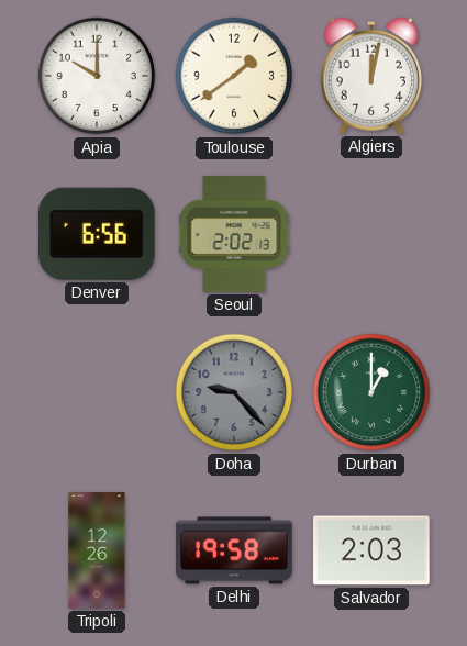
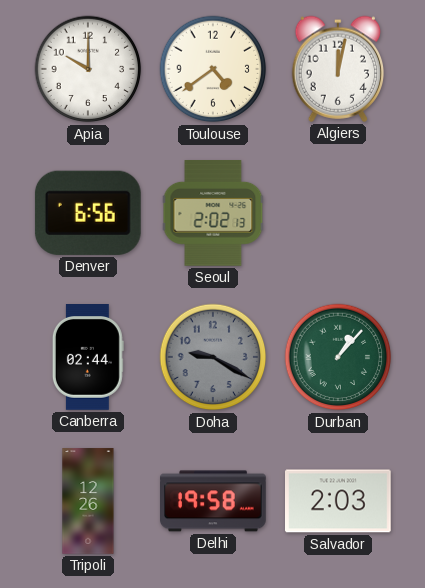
Toulouse: 1:39 -> 4:39 (213, 69)
Canberra: none -> 02:44 (88, 357)
Doha: 9:23 -> 9:20 (213, 357)
Durban: 1:00 -> 1:07 (338, 357)
